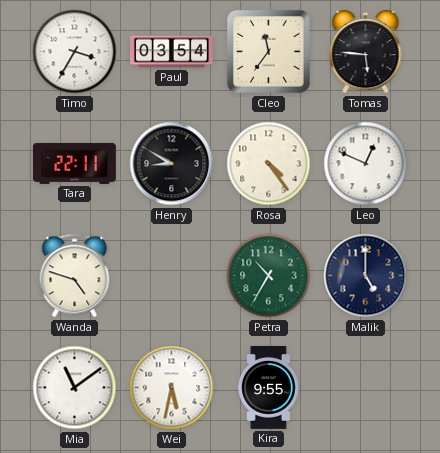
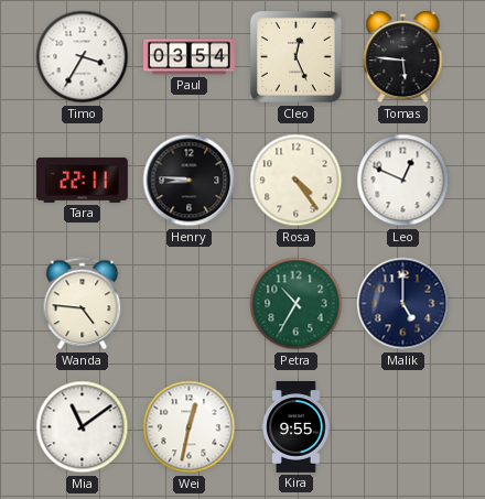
Cleo: 11:36 -> 12:26 (297, 57)
Henry: 8:50 -> 8:46 (190, 181)
Wanda: 4:48 -> 4:46 (83, 304)
Wei: 5:32 -> 12:32 (190, 427)
